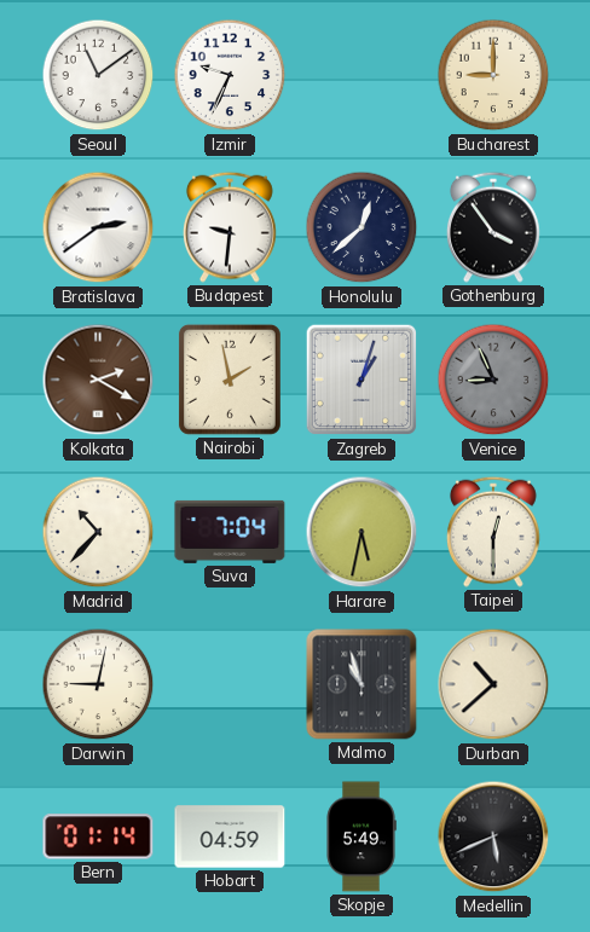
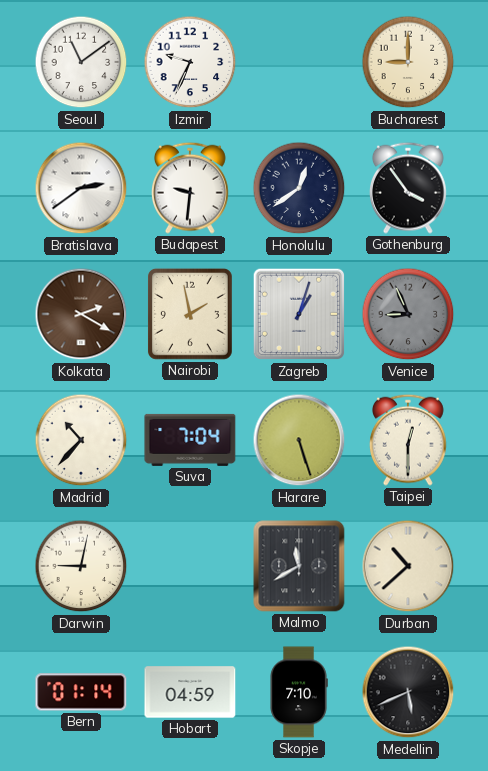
Honolulu: 12:38 -> 12:39 (299, 188)
Harare: 5:32 -> 5:27 (299, 440)
Malmo: 10:57 -> 11:40 (299, 566)
Skopje: 5:49 -> 7:10 (299, 692)
